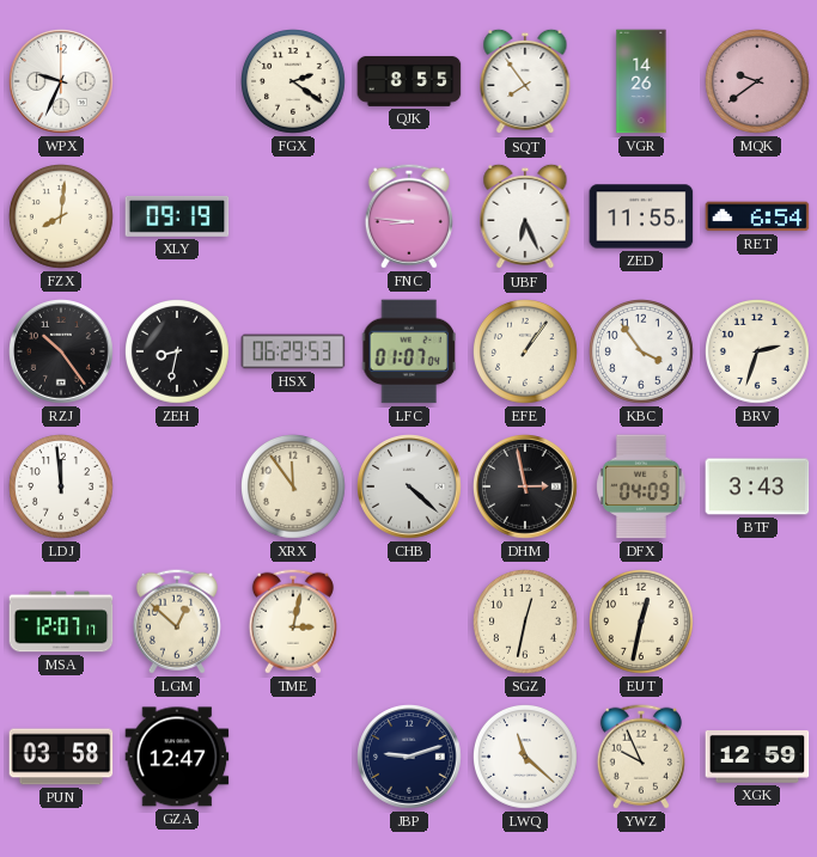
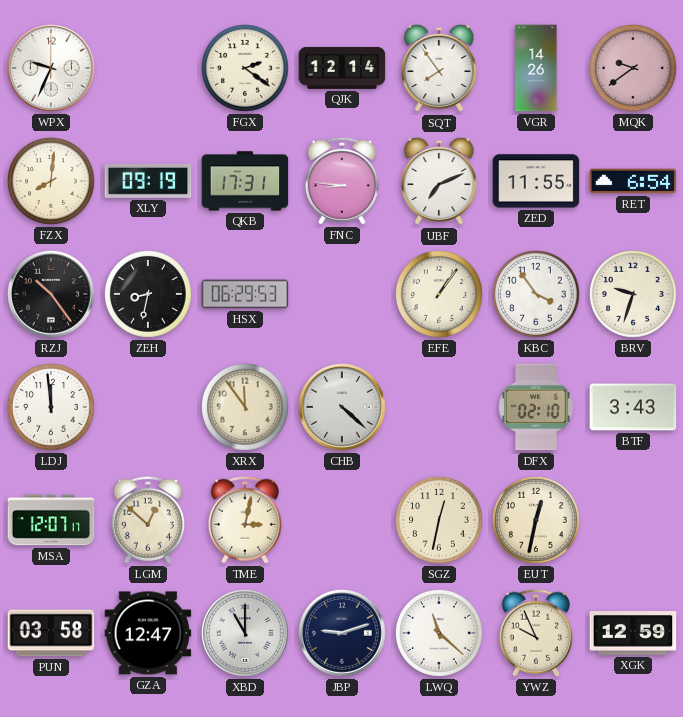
QJK: 8:55 -> 12:14 (342, 68)
QKB: none -> 17:31 (245, 181)
UBF: 6:26 -> 7:11 (439, 181)
LFC: 01:07 -> none (408, 351)
BRV: 2:33 -> 9:33 (634, 295)
DHM: 2:58 -> none (526, 488)
DFX: 04:09 -> 02:10 (536, 407)
XBD: none -> 11:00 (246, 634)
